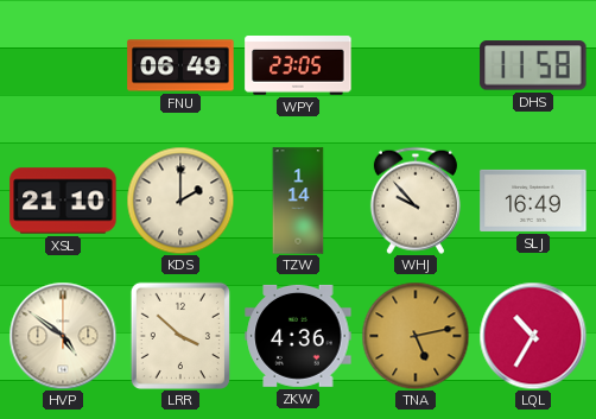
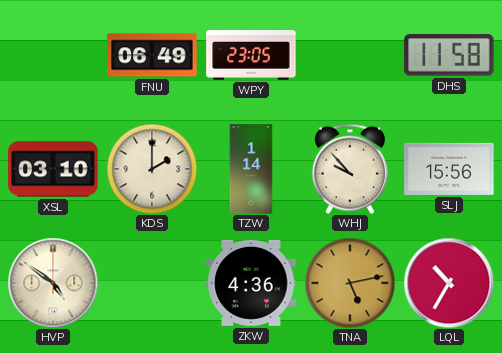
XSL: 21:10 -> 03:10 (53, 169)
SLJ: 16:49 -> 15:56 (449, 169)
LRR: 3:52 -> none (180, 336)
